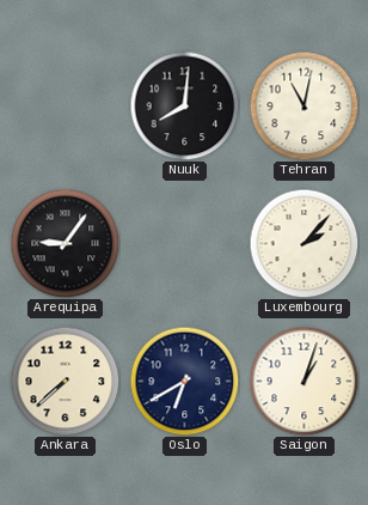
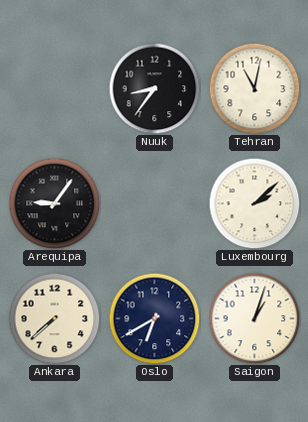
Nuuk: 8:01 -> 8:36 (154, 88)
Luxembourg: 2:07 -> 2:08 (254, 203)
